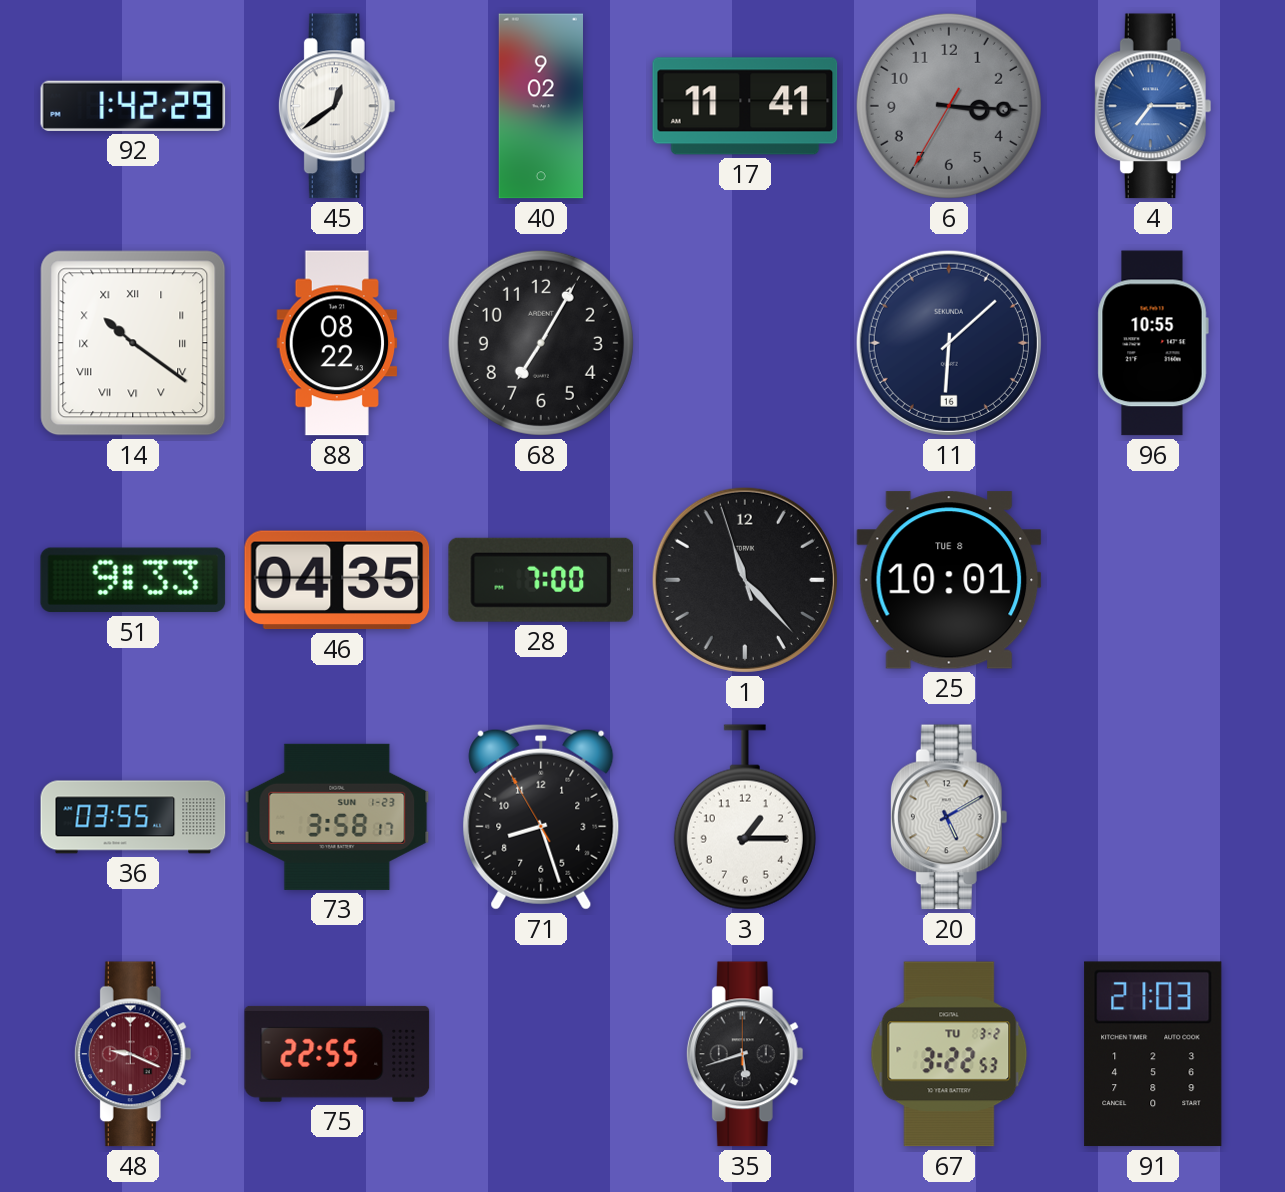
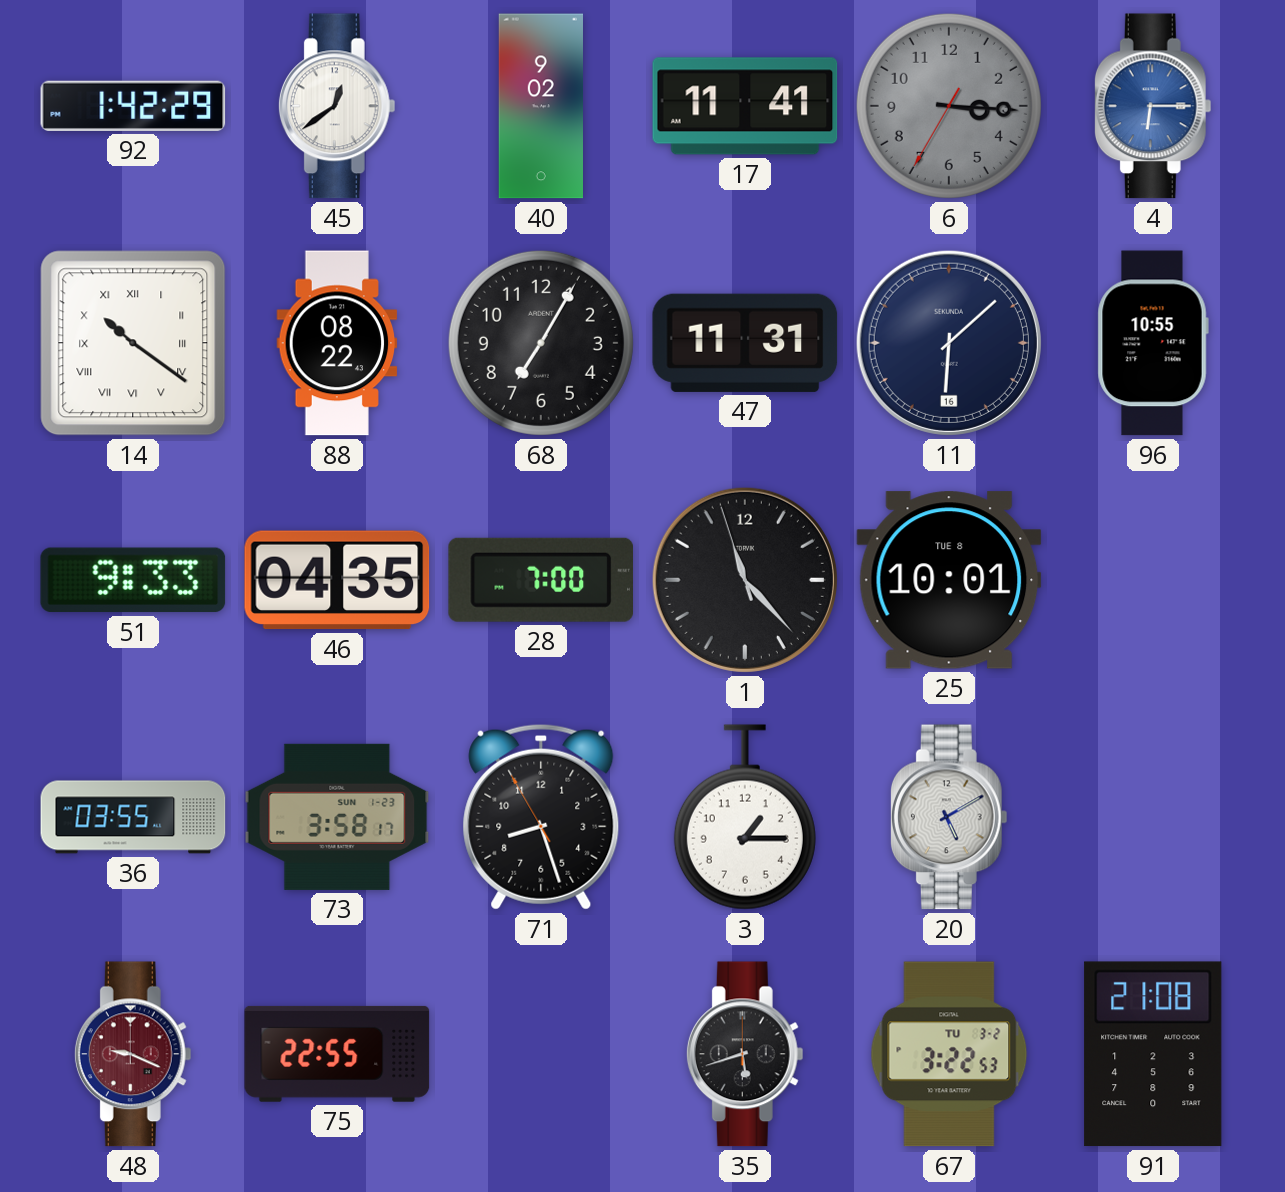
4: 7:15 -> 6:15 (1153, 106)
47: none -> 11:31 (745, 343)
91: 21:03 -> 21:08 (1153, 1054)
